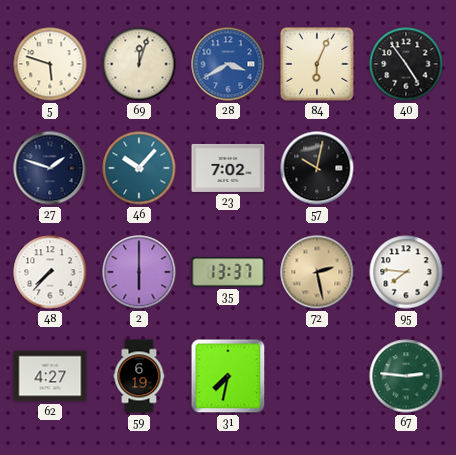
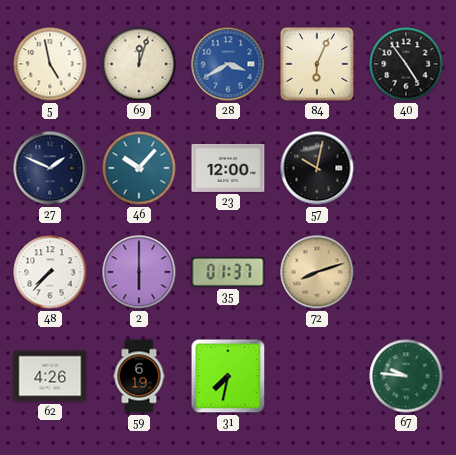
5: 5:48 -> 4:58 (50, 64)
27: 1:48 -> 1:49 (50, 168)
23: 7:02 -> 12:00 (228, 168)
35: 13:37 -> 01:37 (228, 272)
72: 2:28 -> 8:12 (317, 272)
95: 7:46 -> none (406, 272)
62: 4:27 -> 4:26 (50, 376)
67: 2:46 -> 9:46 (406, 376)
